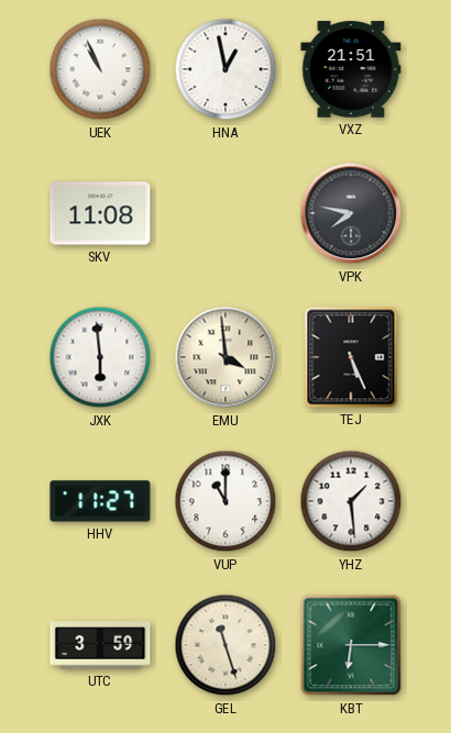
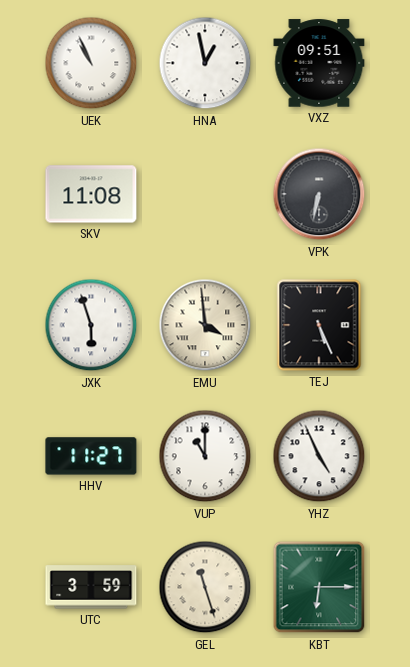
VXZ: 21:51 -> 09:51 (319, 63)
VPK: 7:47 -> 6:32 (319, 194)
JXK: 5:59 -> 5:57 (91, 325)
YHZ: 1:29 -> 4:56 (319, 456)
